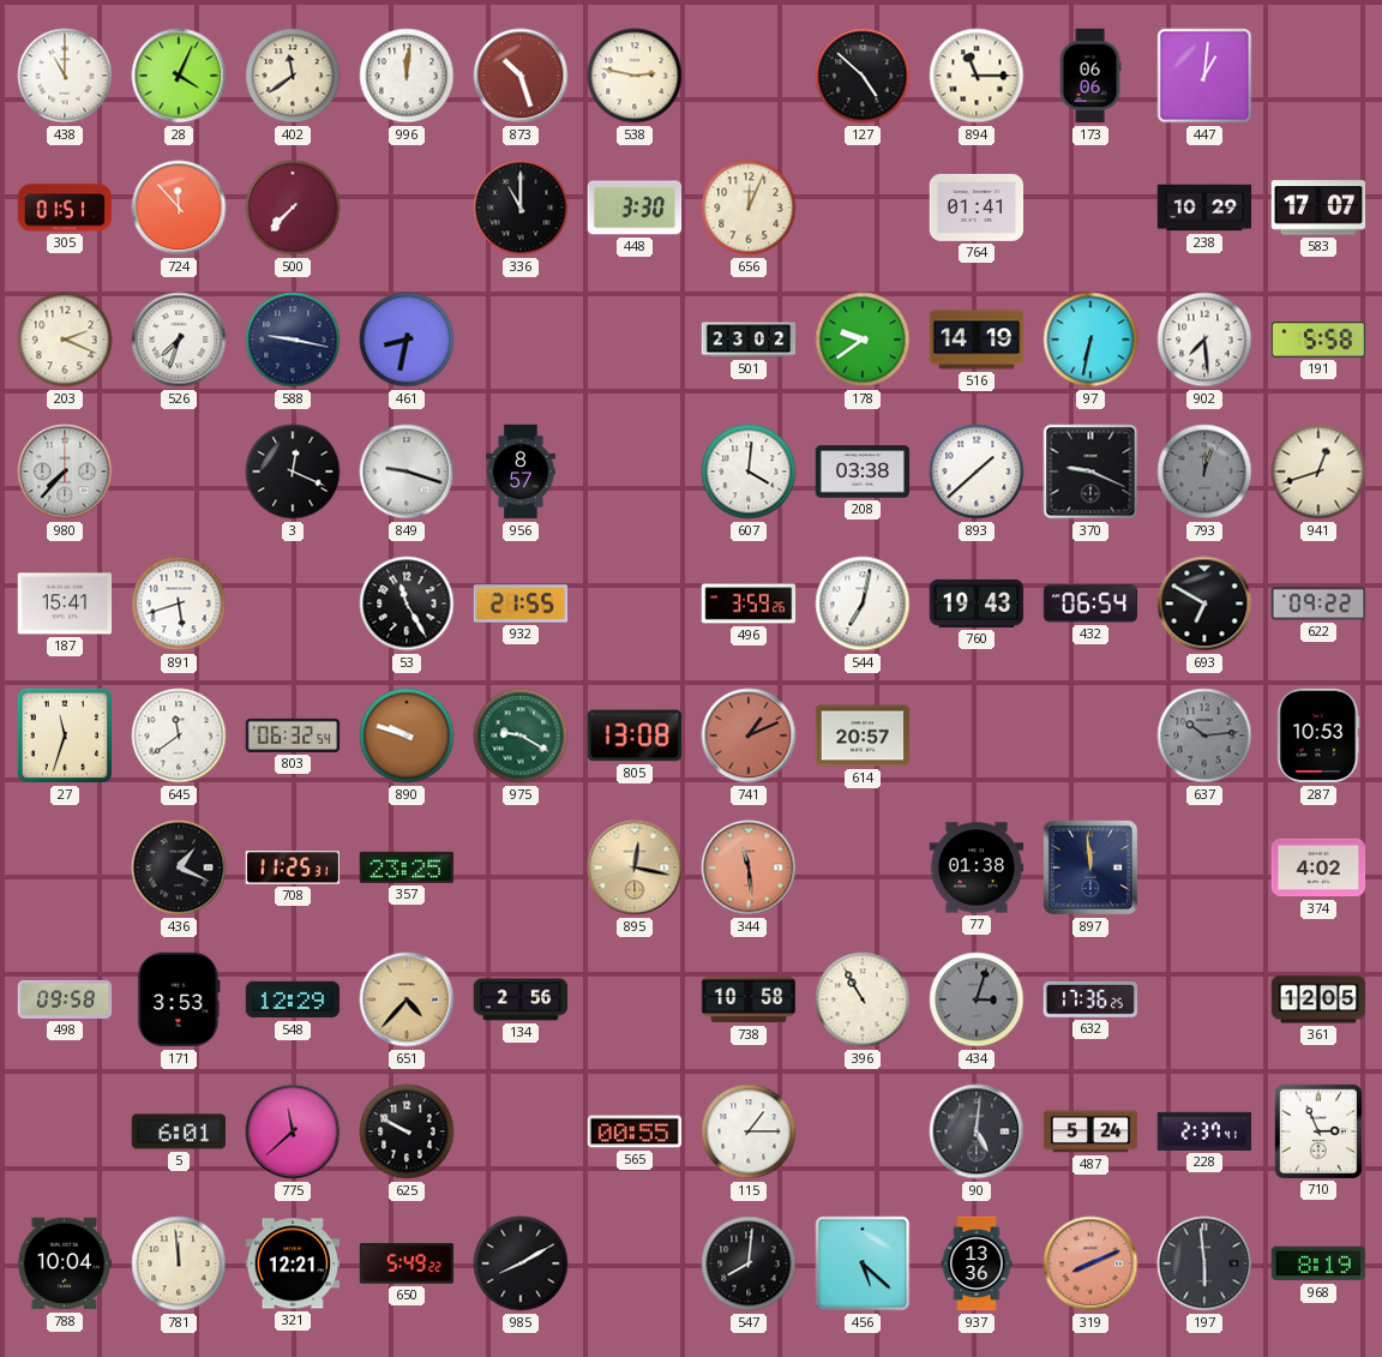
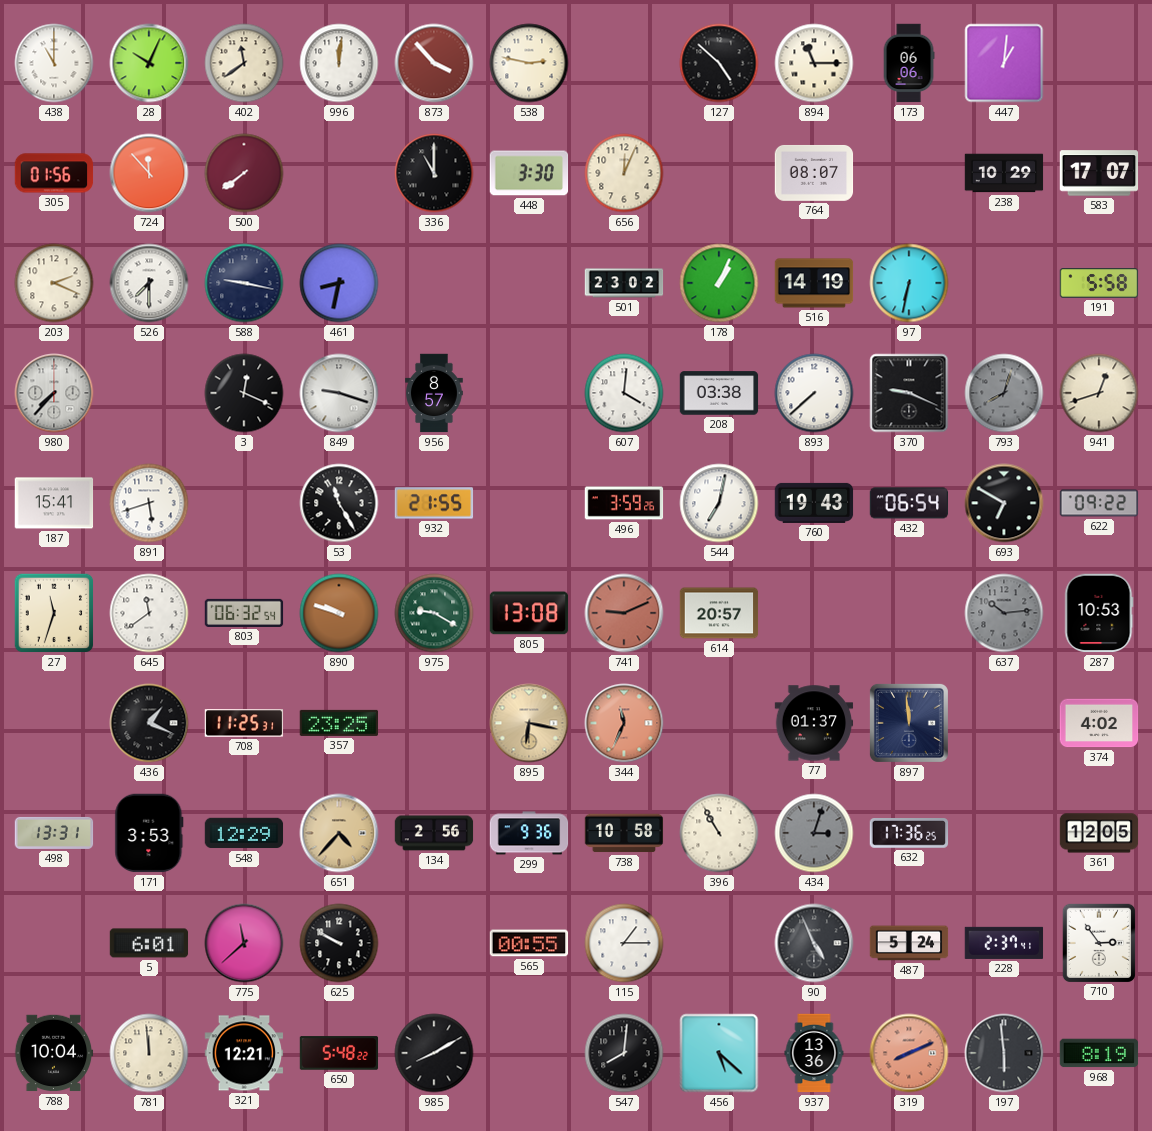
28: 4:04 -> 10:04 (149, 63)
873: 10:27 -> 3:53 (434, 63)
305: 01:51 -> 01:56 (54, 173)
500: 7:37 -> 7:39 (244, 173)
764: 01:41 -> 08:07 (814, 173)
526: 7:33 -> 7:30 (149, 283)
178: 9:39 -> 1:04 (719, 283)
902: 7:29 -> none (1204, 340)
893: 1:38 -> 7:38 (814, 393)
793: 12:03 -> 8:03 (1004, 393)
741: 1:11 -> 9:11 (624, 613)
895: 12:17 -> 6:17 (529, 723)
344: 11:29 -> 11:34 (624, 723)
77: 01:38 -> 01:37 (814, 723)
498: 09:58 -> 13:31 (54, 833)
299: none -> 9:36 (529, 833)
90: 5:01 -> 4:56 (814, 943)
710: 2:56 -> 2:54 (1098, 942)
650: 5:49 -> 5:48 (339, 1053)
